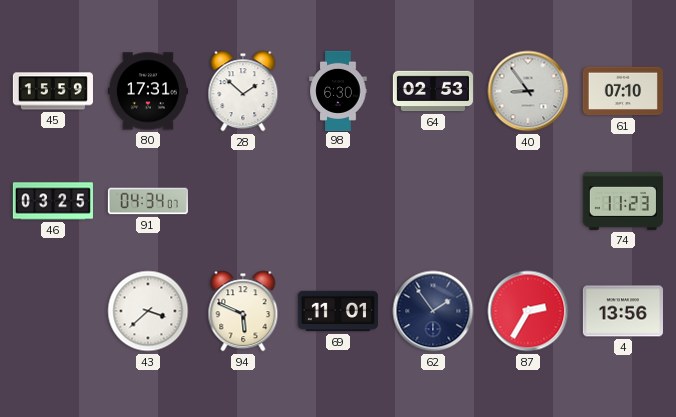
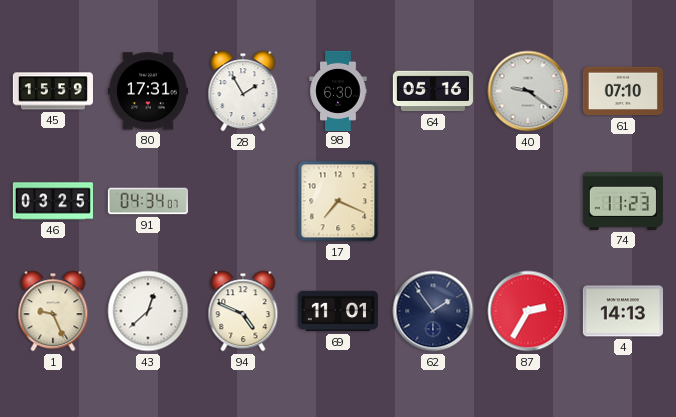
28: 1:52 -> 1:55 (243, 91)
64: 02:53 -> 05:16 (433, 91)
40: 8:54 -> 9:21 (528, 91)
17: none -> 7:19 (338, 201)
1: none -> 9:26 (53, 311)
43: 3:38 -> 12:38 (148, 311)
94: 5:49 -> 4:49 (243, 311)
4: 13:56 -> 14:13 (623, 311)
